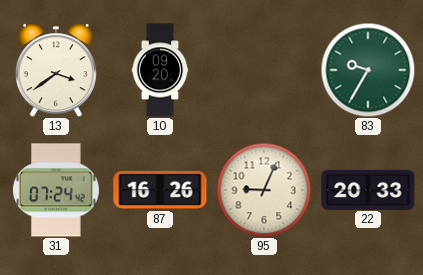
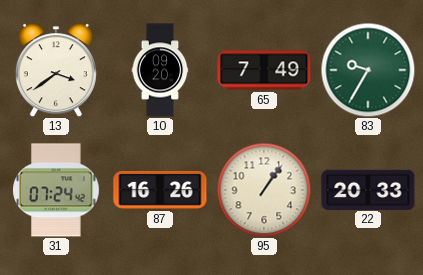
65: none -> 7:49 (264, 70)
95: 9:04 -> 1:06 (264, 190)
